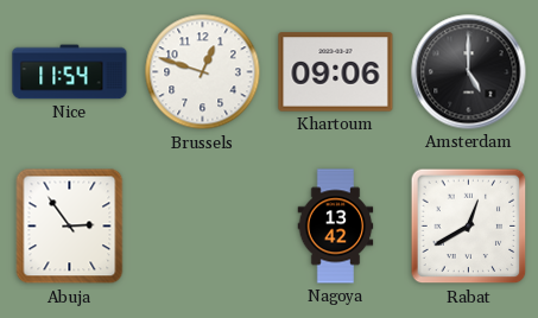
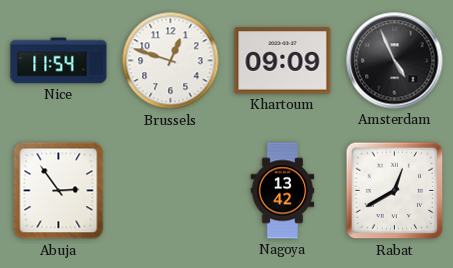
Khartoum: 09:06 -> 09:09 (283, 61)
Amsterdam: 5:00 -> 4:56 (395, 61)
